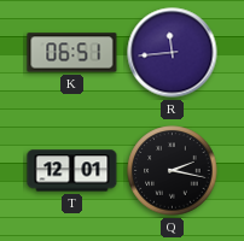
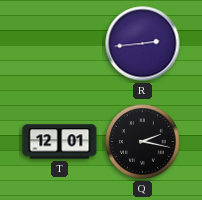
K: 06:51 -> none (72, 53)
R: 11:44 -> 2:44 (143, 44)
